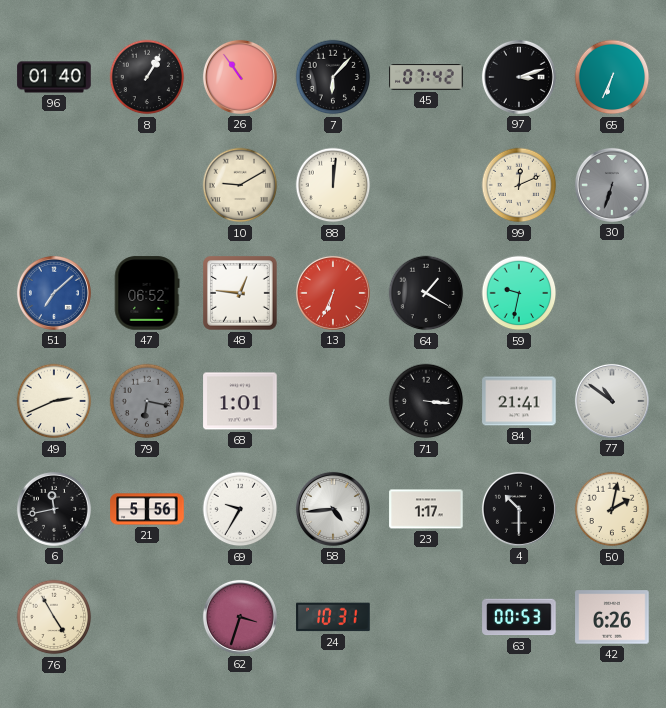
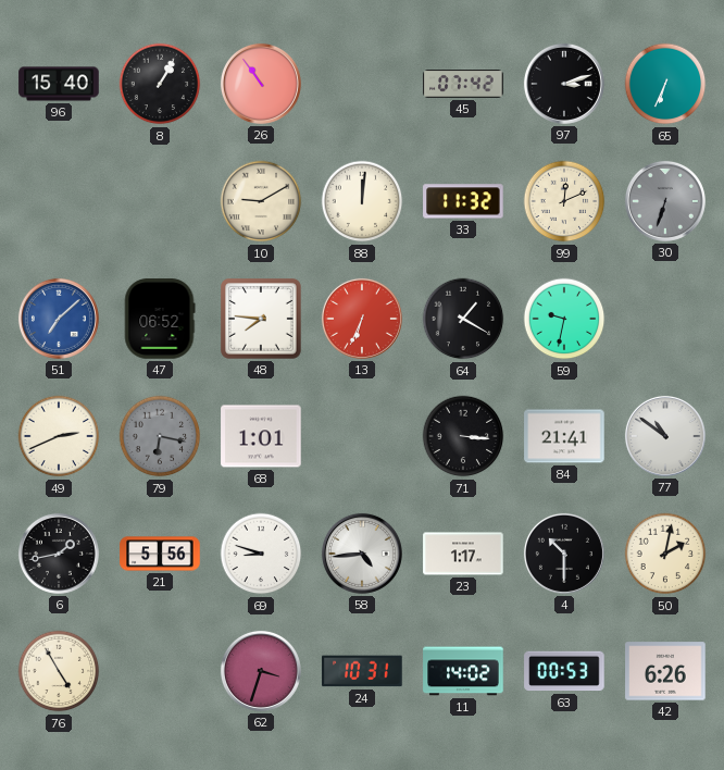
96: 01:40 -> 15:40 (59, 84)
7: 6:07 -> none (333, 77)
33: none -> 11:32 (463, 201)
48: 12:46 -> 7:46 (262, 320)
6: 11:43 -> 1:43 (59, 554)
69: 9:35 -> 8:48 (261, 554)
11: none -> 14:02 (463, 671)
